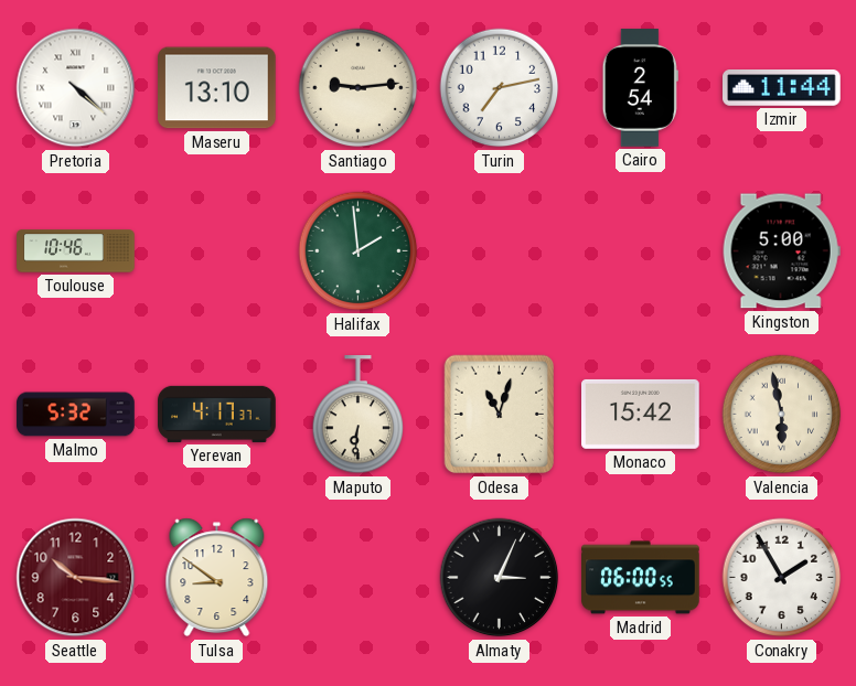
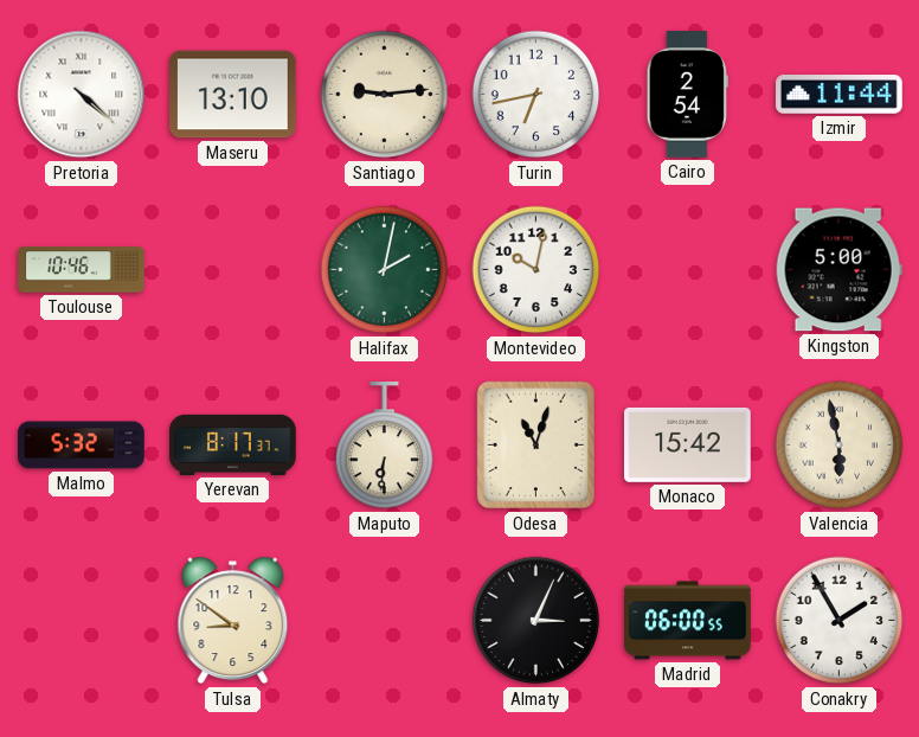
Turin: 7:13 -> 6:43 (536, 95)
Halifax: 1:59 -> 2:02 (385, 270)
Montevideo: none -> 10:02 (536, 270)
Yerevan: 4:17 -> 8:17 (233, 444)
Seattle: 10:16 -> none (76, 578)
